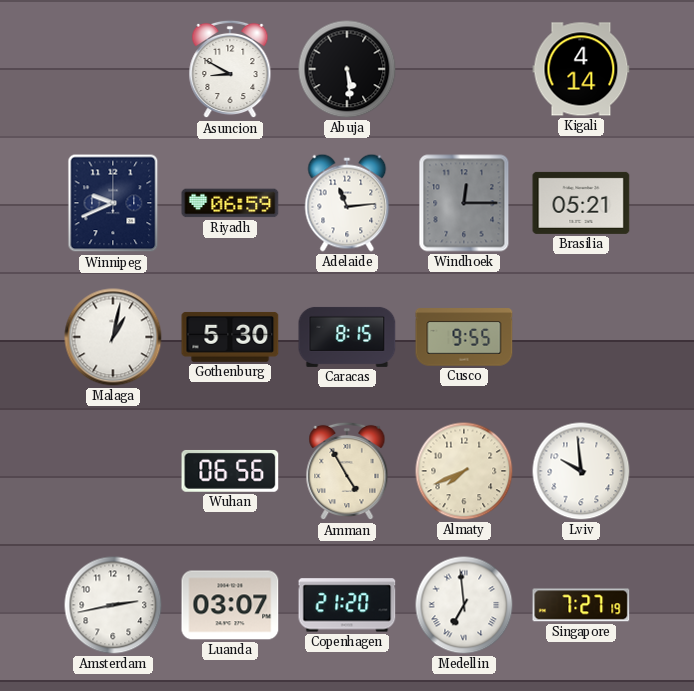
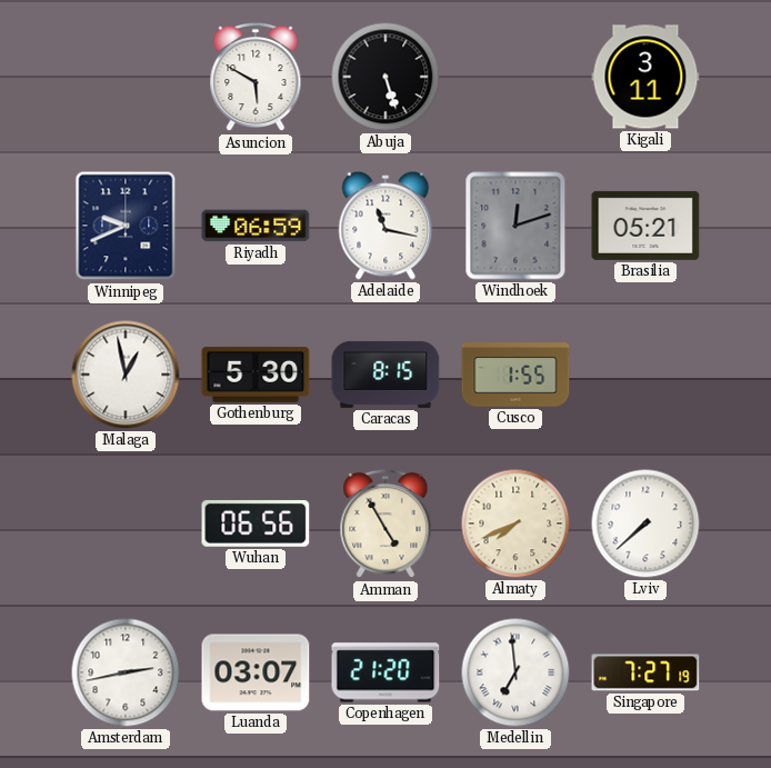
Asuncion: 8:50 -> 5:50 (256, 77)
Abuja: 5:29 -> 5:27 (385, 77)
Kigali: 4:14 -> 3:11 (645, 77)
Adelaide: 11:14 -> 11:17 (385, 226)
Windhoek: 12:15 -> 12:12 (515, 226)
Malaga: 1:02 -> 12:58 (126, 375)
Cusco: 9:55 -> 1:55 (515, 375)
Lviv: 9:59 -> 7:38 (645, 523)
